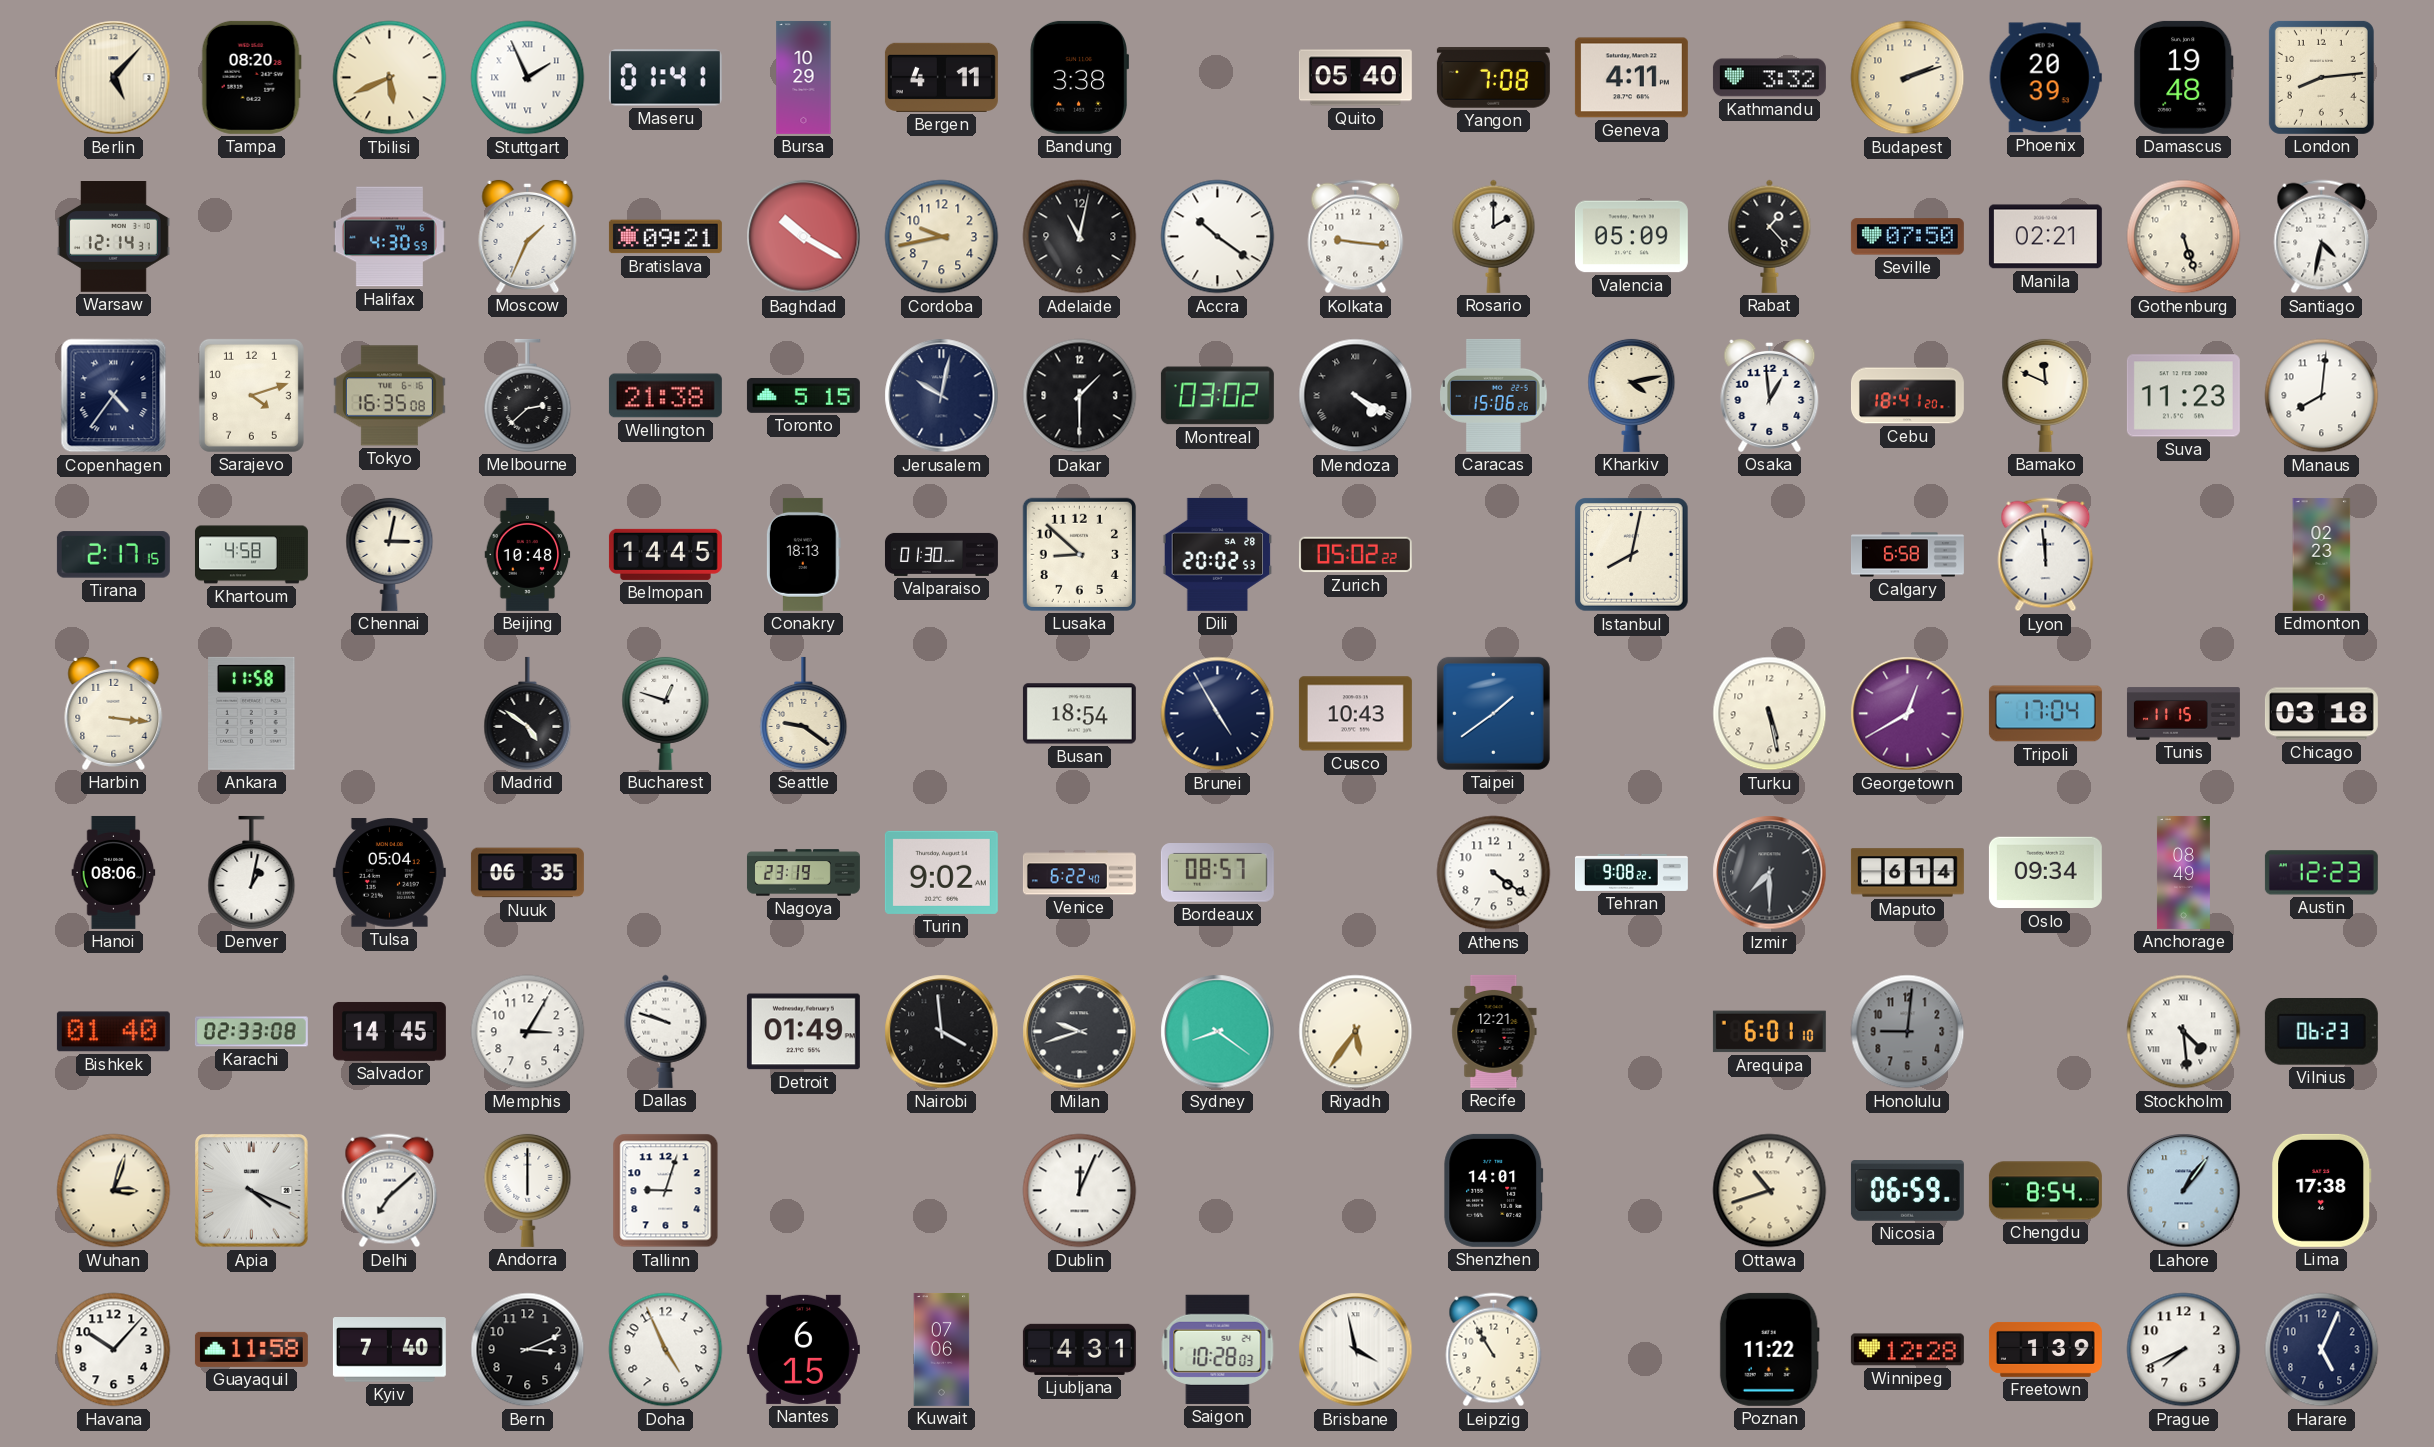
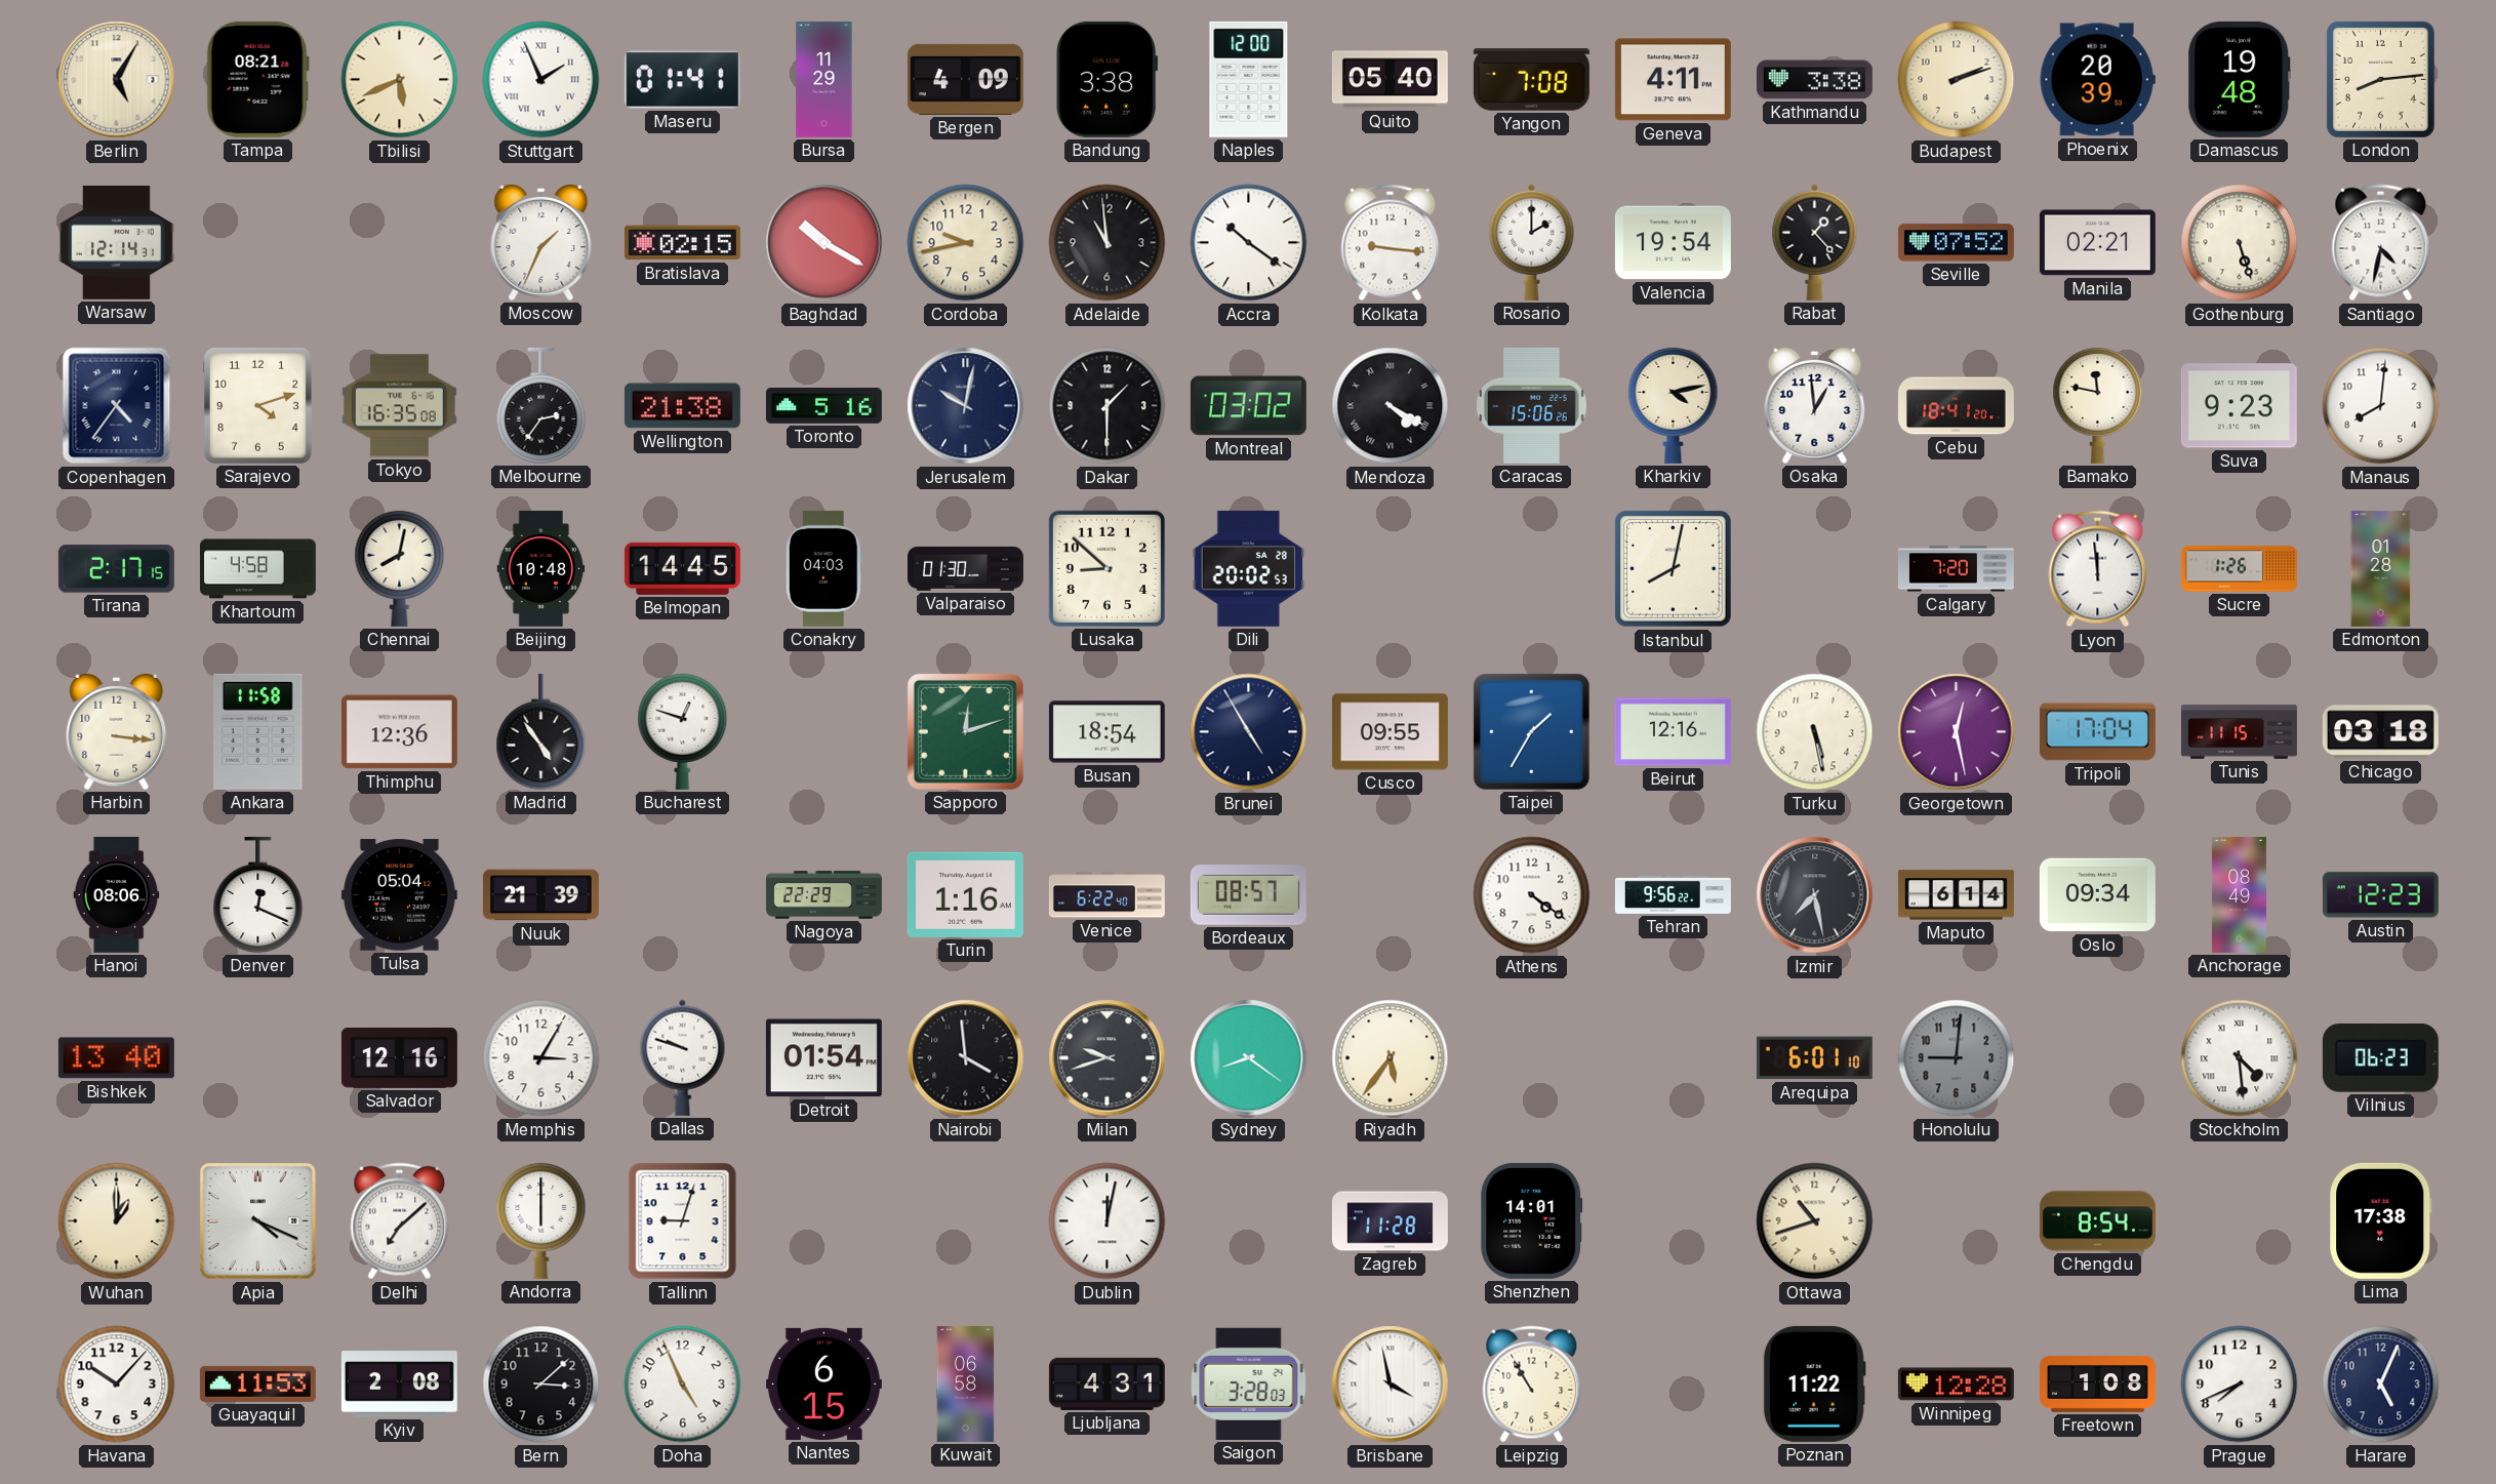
Berlin: 5:07 -> 5:05 (117, 80)
Tampa: 08:20 -> 08:21 (257, 79)
Bursa: 10:29 -> 11:29 (824, 79)
Bergen: 4:11 -> 4:09 (965, 79)
Naples: none -> 12:00 (1249, 79)
Kathmandu: 3:32 -> 3:38 (1814, 80)
Halifax: 4:30 -> none (389, 237)
Bratislava: 09:21 -> 02:15 (682, 243)
Adelaide: 11:02 -> 10:59 (1108, 243)
Valencia: 05:09 -> 19:54 (1673, 243)
Seville: 07:50 -> 07:52 (1956, 243)
Melbourne: 2:38 -> 2:36 (541, 405)
Toronto: 5:15 -> 5:16 (823, 406)
Bamako: 11:49 -> 11:47 (2098, 405)
Suva: 11:23 -> 9:23 (2239, 406)
Chennai: 3:02 -> 8:02 (400, 568)
Conakry: 18:13 -> 04:03 (823, 568)
Zurich: 05:02 -> none (1355, 555)
Calgary: 6:58 -> 7:20 (1956, 569)
Sucre: none -> 1:26 (2239, 569)
Edmonton: 02:23 -> 01:28 (2381, 568)
Thimphu: none -> 12:36 (399, 732)
Madrid: 4:51 -> 4:54 (541, 731)
Seattle: 9:21 -> none (804, 713)
Sapporo: none -> 12:12 (965, 731)
Cusco: 10:43 -> 09:55 (1390, 732)
Taipei: 1:39 -> 1:35 (1531, 731)
Beirut: none -> 12:16 (1673, 732)
Georgetown: 12:40 -> 12:28 (1957, 732)
Denver: 1:02 -> 12:19 (258, 894)
Nuuk: 06:35 -> 21:39 (540, 895)
Nagoya: 23:19 -> 22:29 (823, 895)
Turin: 9:02 -> 1:16 (965, 894)
Tehran: 9:08 -> 9:56 (1673, 894)
Izmir: 7:30 -> 7:28 (1815, 895)
Bishkek: 01:40 -> 13:40 (116, 1058)
Karachi: 02:33 -> none (251, 1032)
Salvador: 14:45 -> 12:16 (399, 1057)
Detroit: 01:49 -> 01:54 (823, 1058)
Recife: 12:21 -> none (1494, 1031)
Wuhan: 3:03 -> 1:00 (117, 1221)
Dublin: 12:04 -> 12:02 (1108, 1221)
Zagreb: none -> 11:28 (1390, 1221)
Nicosia: 06:59 -> none (1907, 1191)
Lahore: 1:06 -> none (2184, 1191)
Guayaquil: 11:58 -> 11:53 (257, 1383)
Kyiv: 7:40 -> 2:08 (399, 1385)
Bern: 3:11 -> 3:08 (541, 1385)
Kuwait: 07:06 -> 06:58 (966, 1383)
Saigon: 10:28 -> 3:28 (1249, 1383)
Freetown: 1:39 -> 1:08 (2097, 1383)
